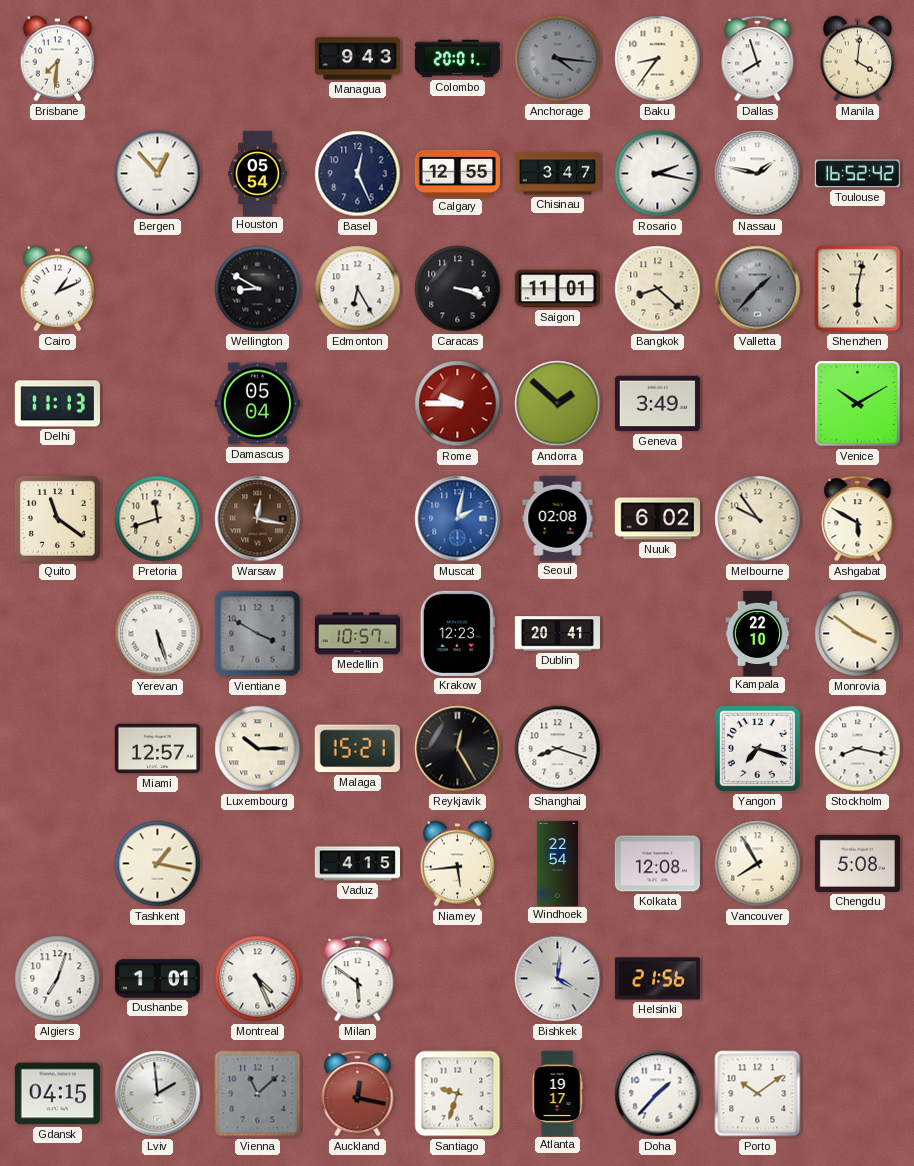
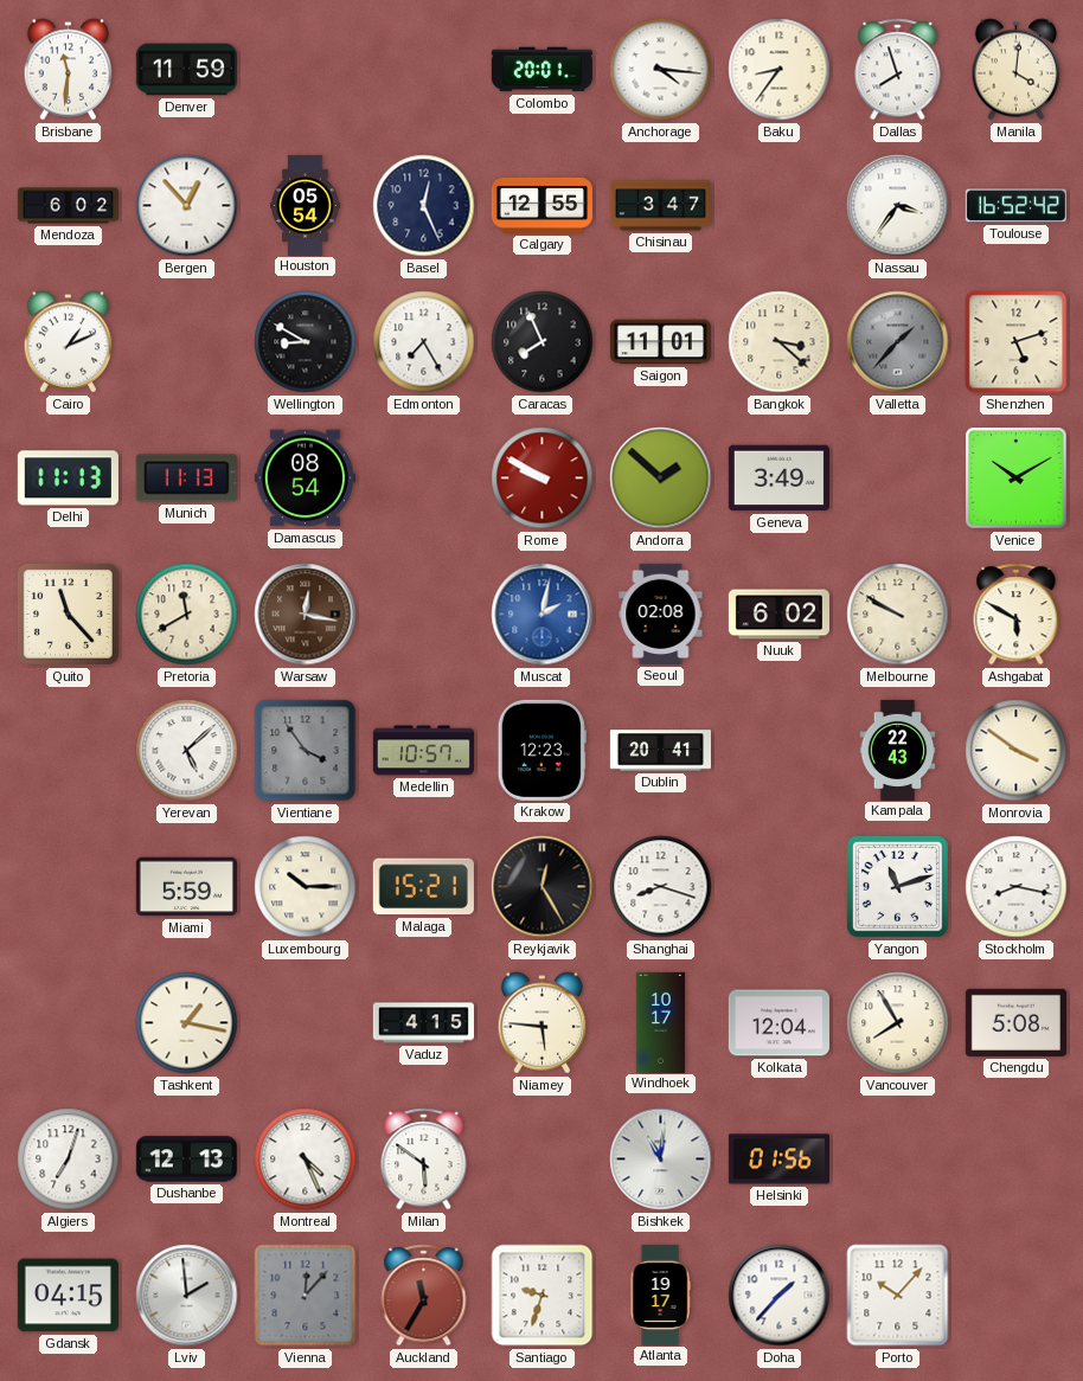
Brisbane: 7:31 -> 11:31 (69, 70)
Denver: none -> 11:59 (186, 70)
Managua: 9:43 -> none (357, 59)
Anchorage dial: grey -> white (661, 70)
Mendoza: none -> 6:02 (68, 206)
Rosario: 2:17 -> none (658, 174)
Nassau: 1:47 -> 3:36 (898, 206)
Edmonton: 6:25 -> 7:25 (424, 342)
Caracas: 3:18 -> 7:56 (543, 342)
Bangkok: 8:22 -> 3:22 (780, 342)
Shenzhen: 6:02 -> 5:12 (1017, 342)
Munich: none -> 11:13 (186, 478)
Damascus: 05:04 -> 08:54 (305, 478)
Rome: 9:45 -> 9:50 (543, 478)
Quito: 11:21 -> 11:23 (68, 614)
Pretoria: 11:42 -> 11:40 (187, 615)
Melbourne: 9:54 -> 9:50 (898, 615)
Yerevan: 5:27 -> 5:08 (187, 751)
Vientiane: 3:50 -> 3:54 (306, 751)
Kampala: 22:10 -> 22:43 (898, 750)
Miami: 12:57 -> 5:59 (186, 887)
Yangon: 7:18 -> 11:12 (897, 886)
Niamey: 5:44 -> 5:46 (543, 1023)
Windhoek: 22:54 -> 10:17 (660, 1022)
Kolkata: 12:08 -> 12:04 (778, 1023)
Dushanbe: 1:01 -> 12:13 (186, 1160)
Bishkek: 4:01 -> 11:01 (661, 1160)
Helsinki: 21:56 -> 01:56 (778, 1160)
Vienna: 11:08 -> 12:07 (306, 1296)
Auckland: 12:17 -> 11:35 (424, 1296)
Porto: 10:09 -> 10:07 (898, 1296)
